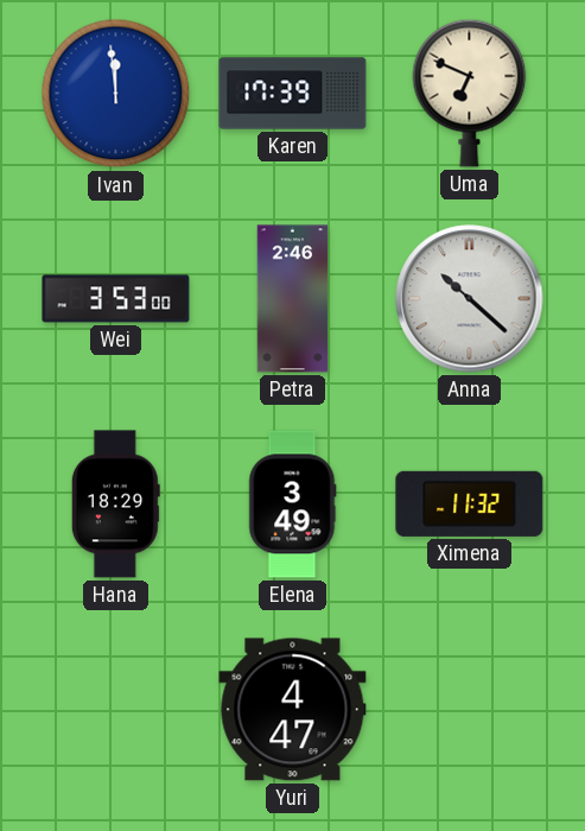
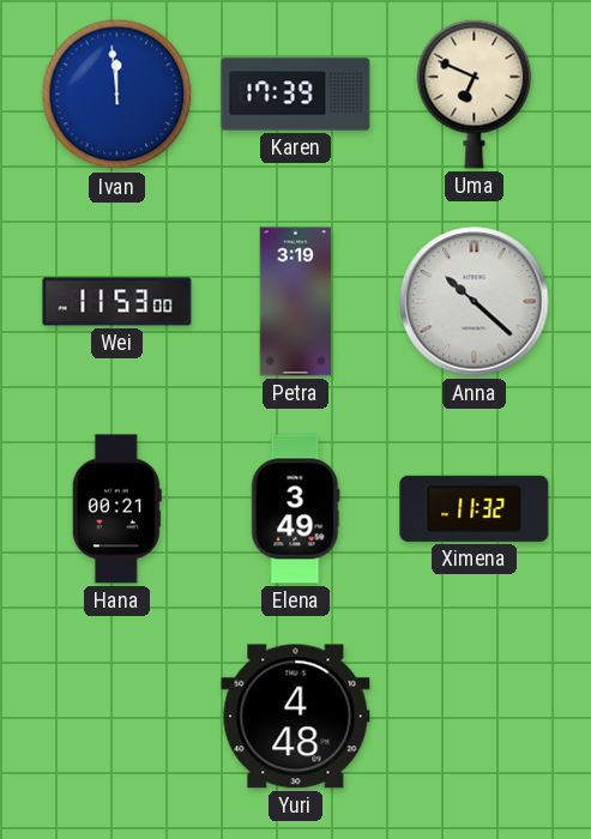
Wei: 3:53 -> 11:53 (117, 302)
Petra: 2:46 -> 3:19 (296, 302)
Hana: 18:29 -> 00:21 (116, 509)
Yuri: 4:47 -> 4:48 (296, 717)
